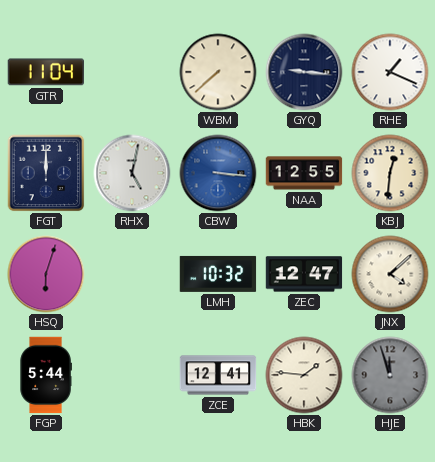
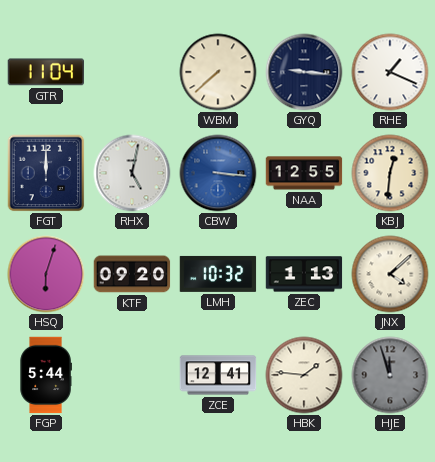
KTF: none -> 09:20 (132, 274)
ZEC: 12:47 -> 1:13 (304, 274)
